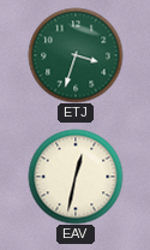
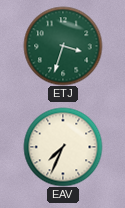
EAV: 12:32 -> 7:34 (63, 147)
